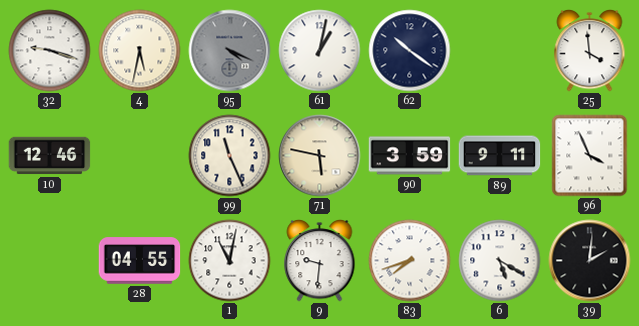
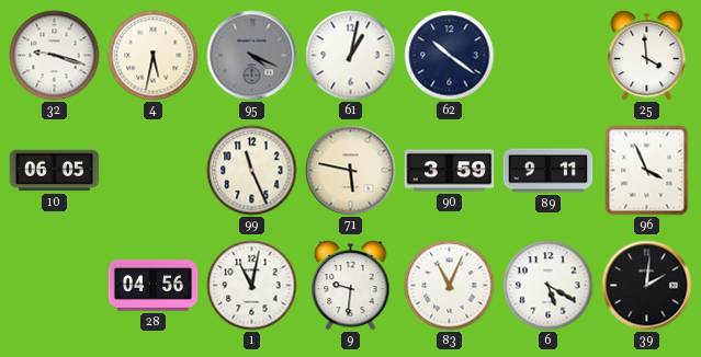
10: 12:46 -> 06:05 (55, 171)
28: 04:55 -> 04:56 (154, 286)
83: 7:42 -> 11:04 (450, 286)
